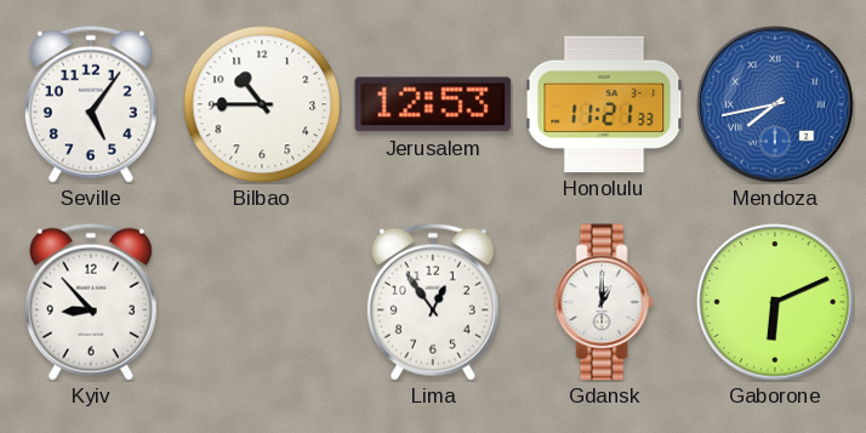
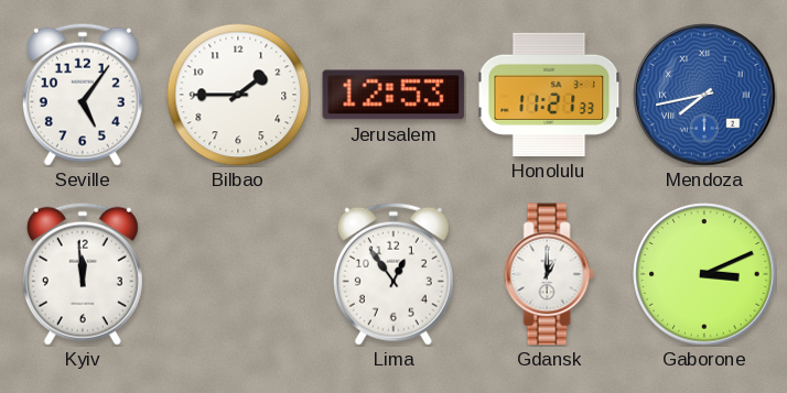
Bilbao: 10:45 -> 1:45 (238, 95)
Kyiv: 8:53 -> 11:59 (83, 274)
Gaborone: 6:11 -> 3:11 (704, 274)
